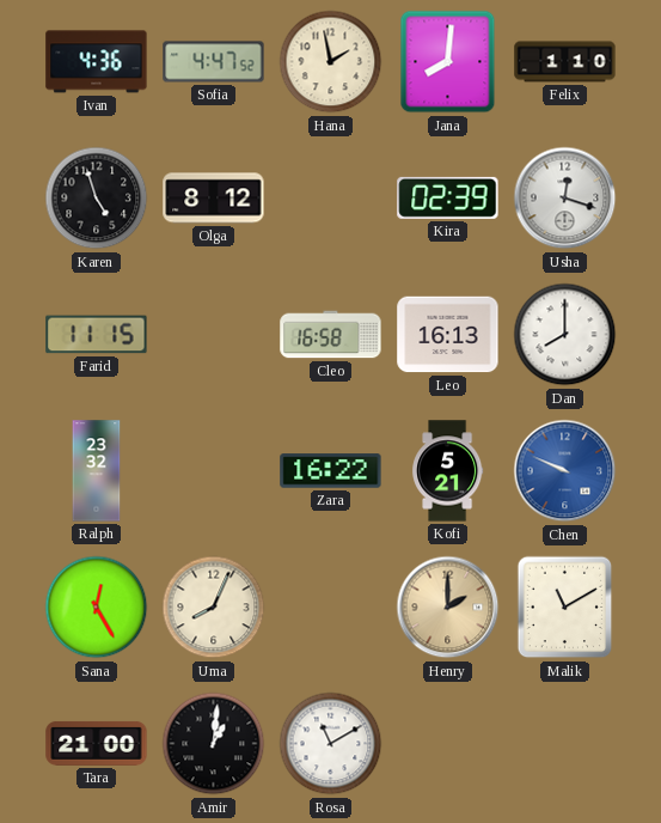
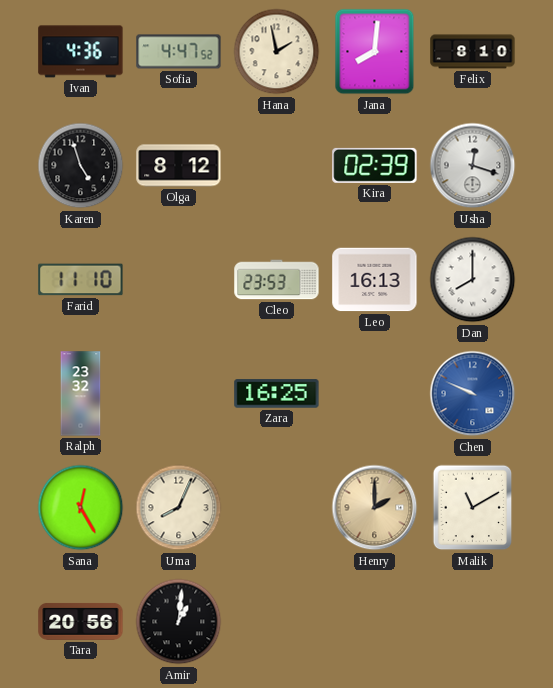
Felix: 1:10 -> 8:10 (473, 52)
Farid: 11:15 -> 11:10 (81, 280)
Cleo: 16:58 -> 23:53 (277, 280)
Zara: 16:22 -> 16:25 (277, 394)
Kofi: 5:21 -> none (448, 471)
Tara: 21:00 -> 20:56 (81, 622)
Rosa: 11:10 -> none (331, 744)
